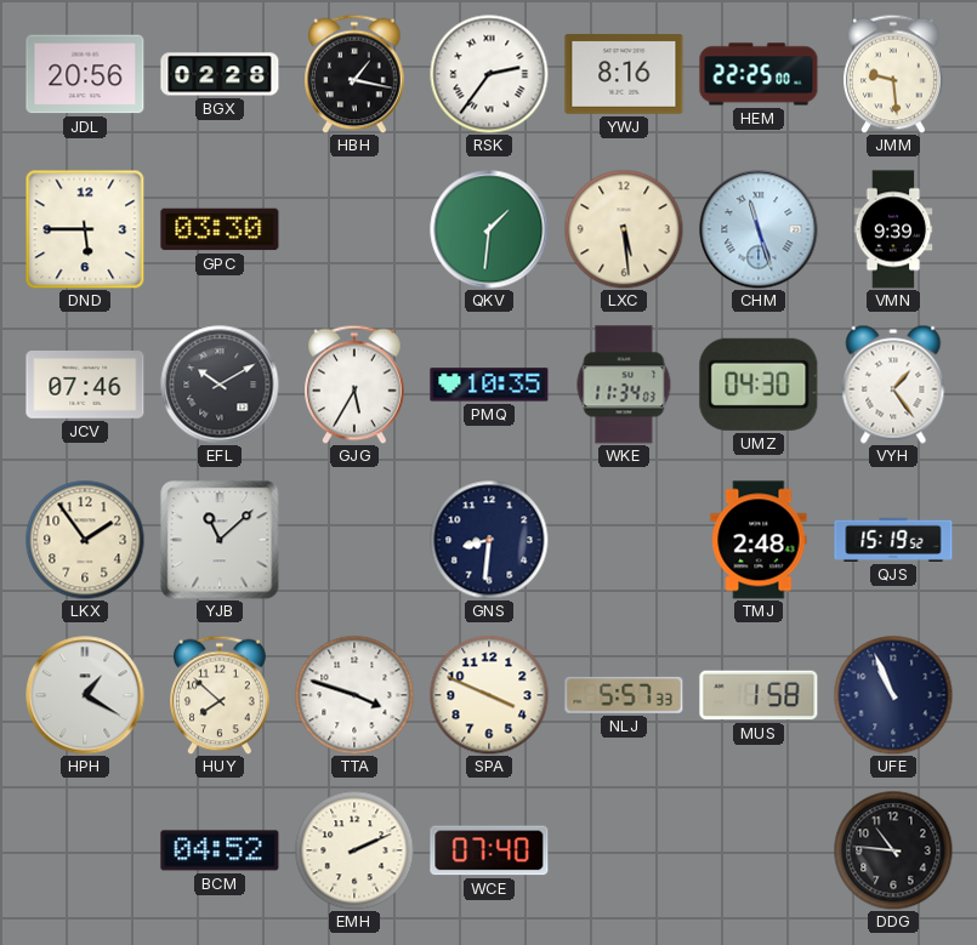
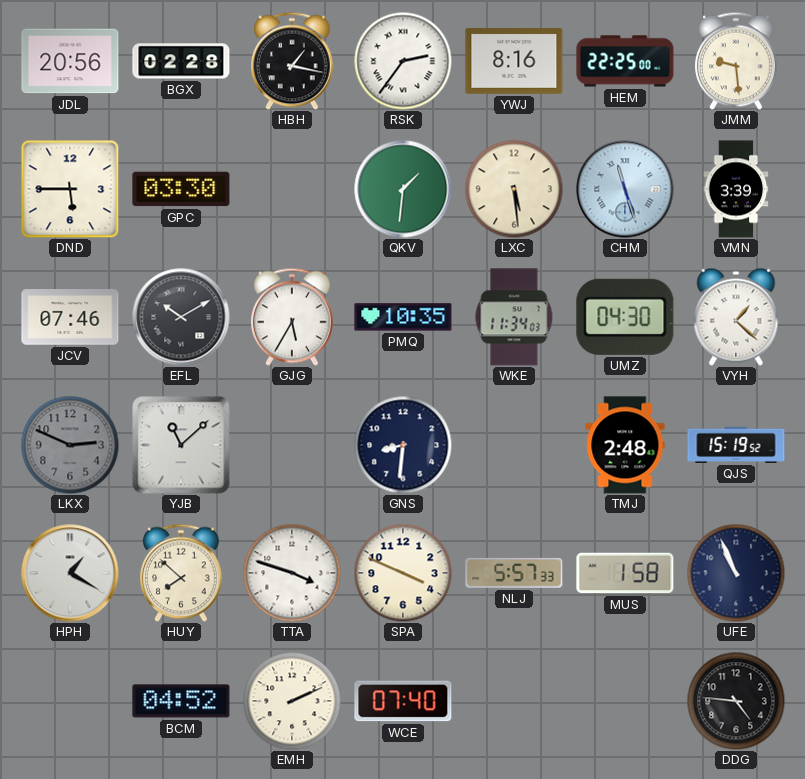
VMN: 9:39 -> 3:39 (736, 189)
VYH: 1:24 -> 1:22 (736, 317)
LKX: 1:54 -> 2:49 (70, 445)
LKX dial: cream -> grey (70, 445)
DDG: 10:46 -> 4:46 (736, 701)
